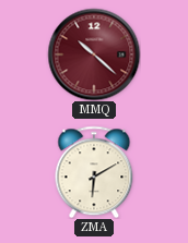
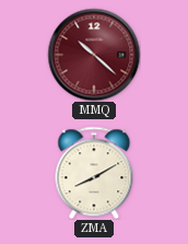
ZMA: 6:10 -> 8:10 (94, 173)
